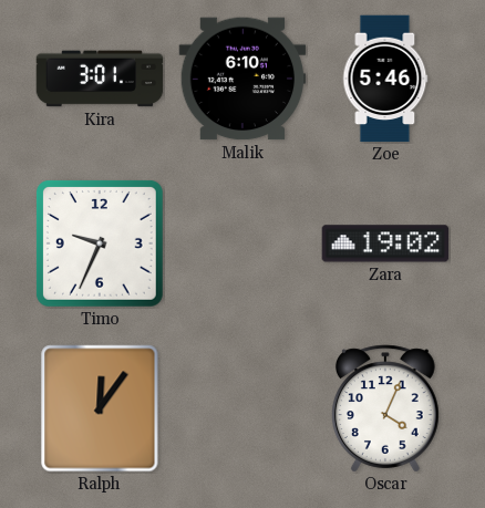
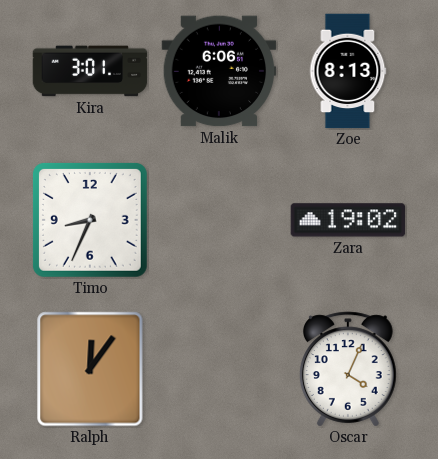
Malik: 6:10 -> 6:06 (219, 71)
Zoe: 5:46 -> 8:13 (348, 71)
Timo: 9:34 -> 8:34 (90, 220)
